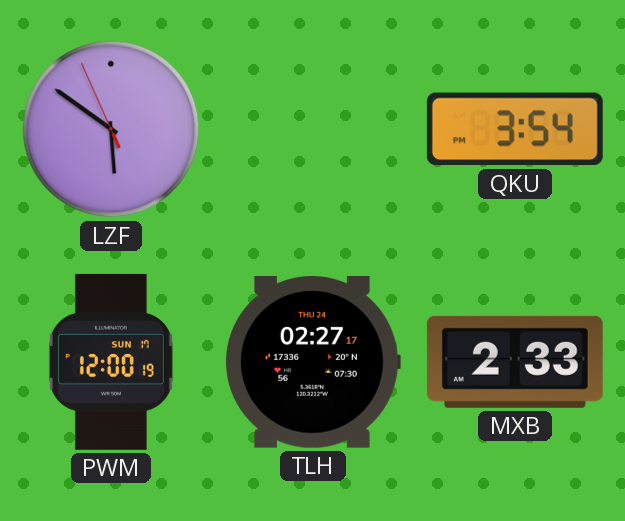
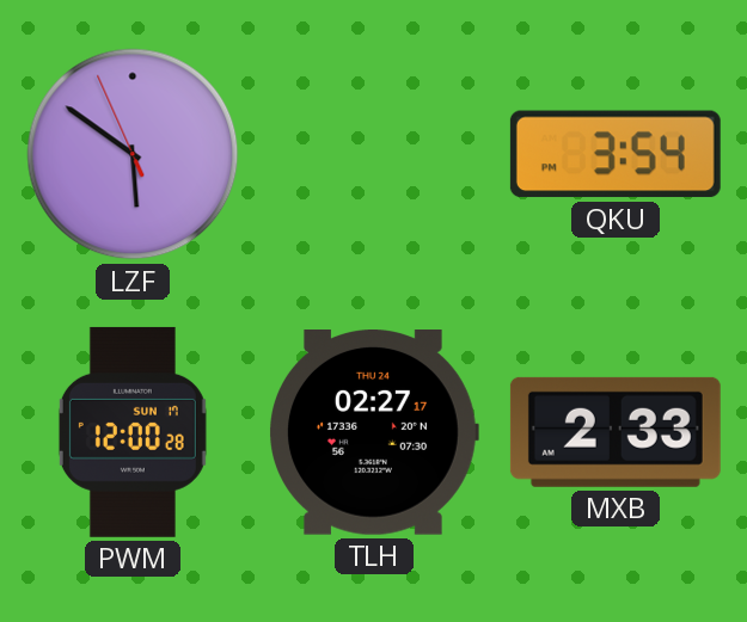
PWM: 12:00:19 -> 12:00:28 (133, 432)
